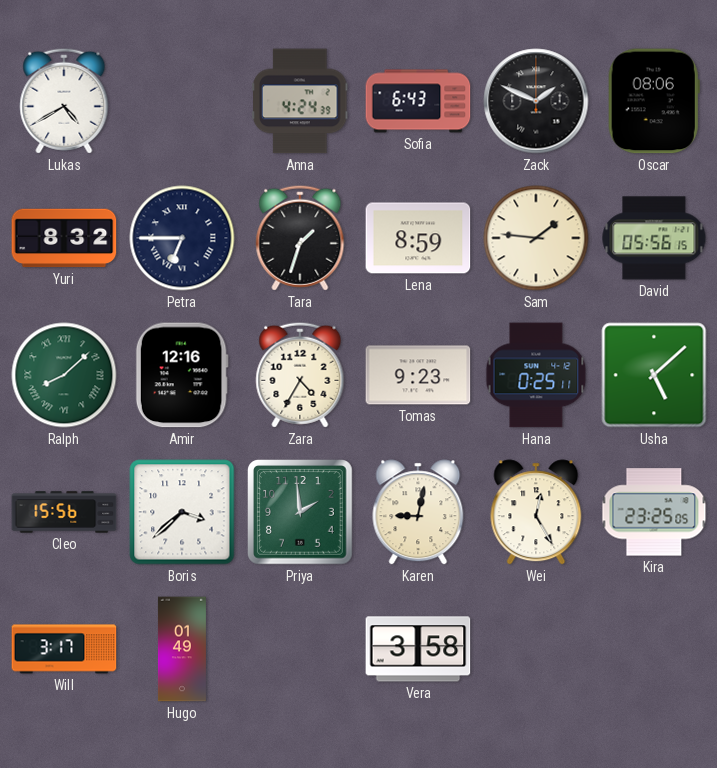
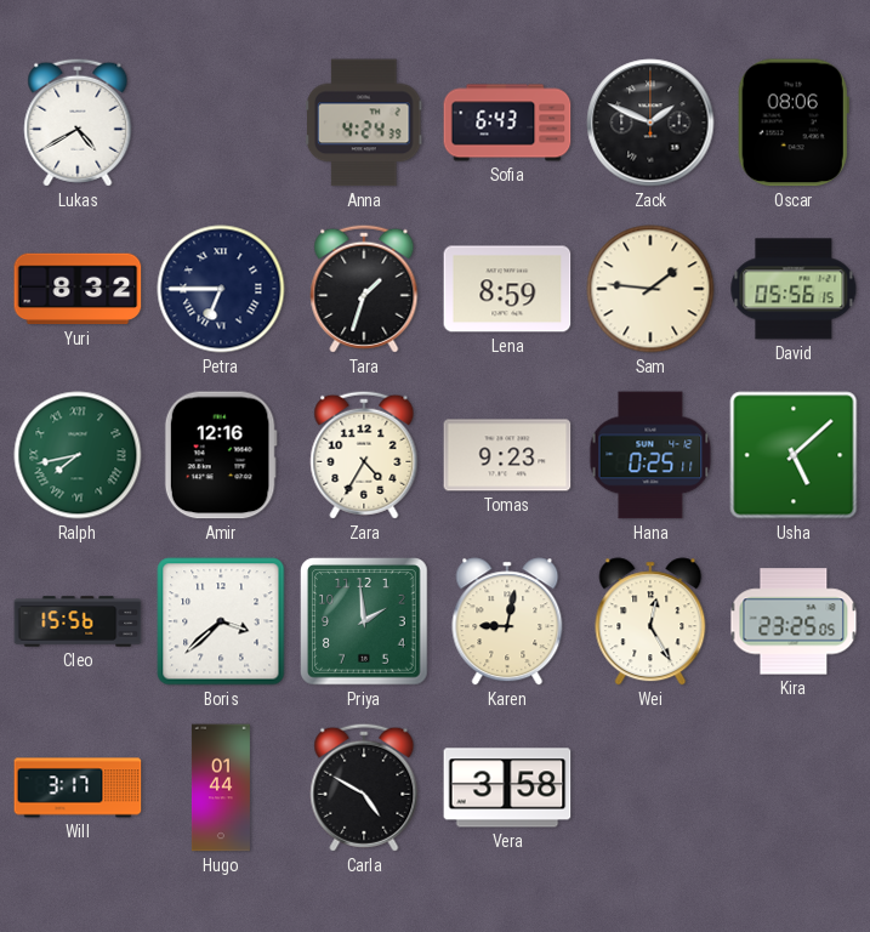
Ralph: 8:08 -> 7:43 (78, 455)
Hugo: 01:49 -> 01:44 (221, 788)
Carla: none -> 4:50 (364, 788)
